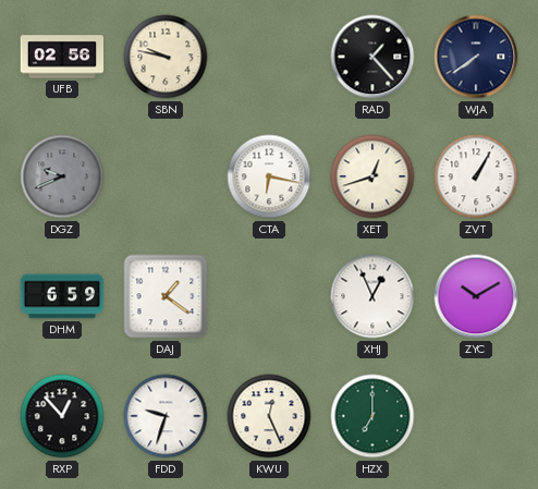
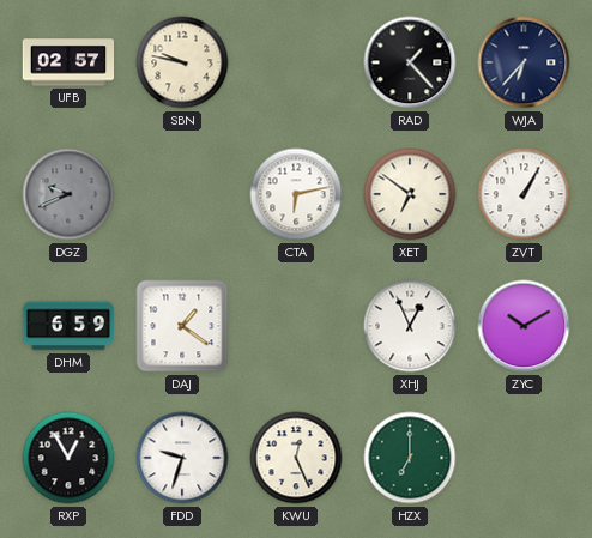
UFB: 02:56 -> 02:57 (68, 62)
WJA: 7:39 -> 6:37 (524, 62)
CTA: 6:17 -> 6:13 (296, 194)
XET: 12:42 -> 6:51 (410, 194)
RXP: 12:53 -> 12:55 (68, 458)
